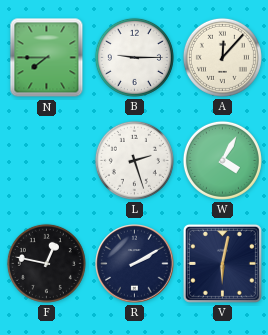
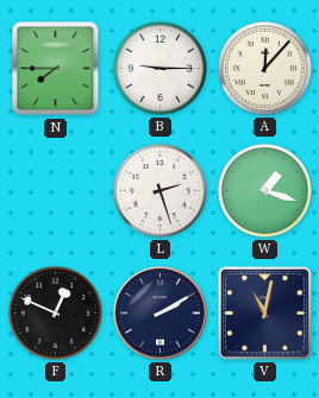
W: 4:05 -> 1:18 (264, 190)
F: 12:47 -> 12:49 (55, 312)
V: 6:02 -> 11:02 (264, 312)
